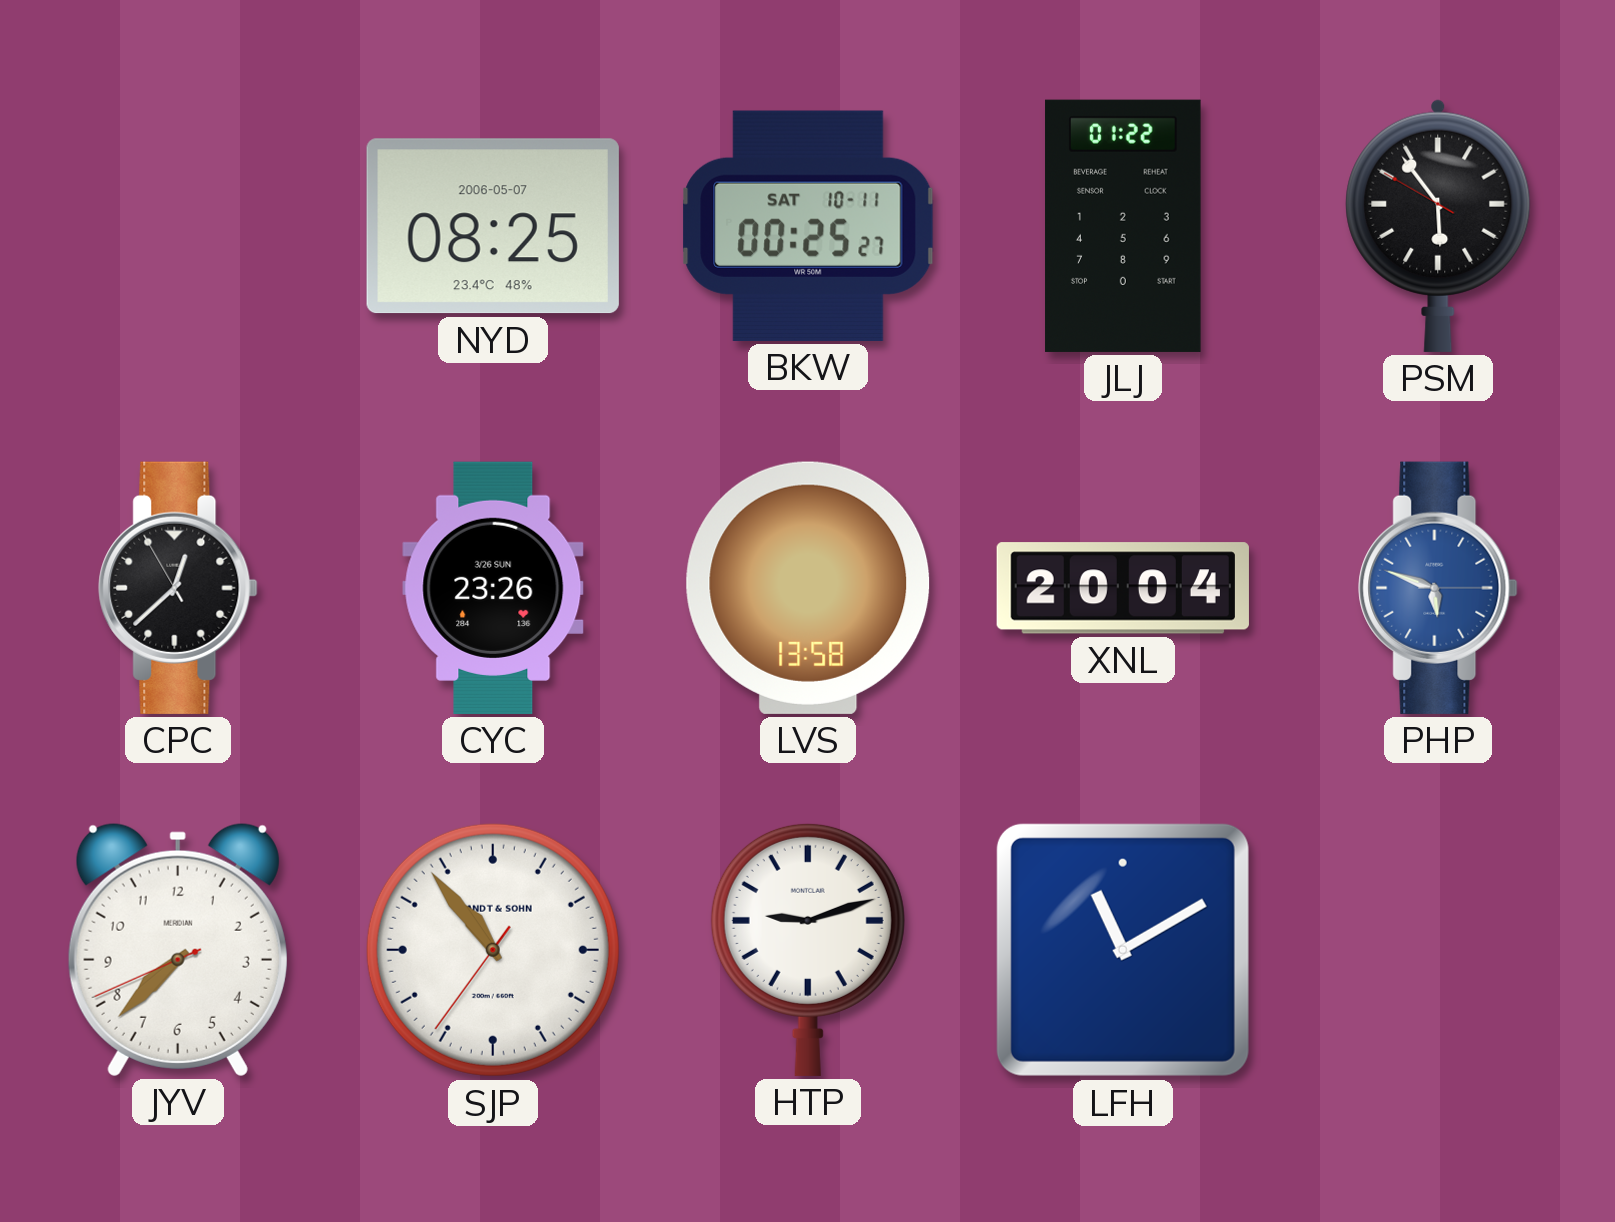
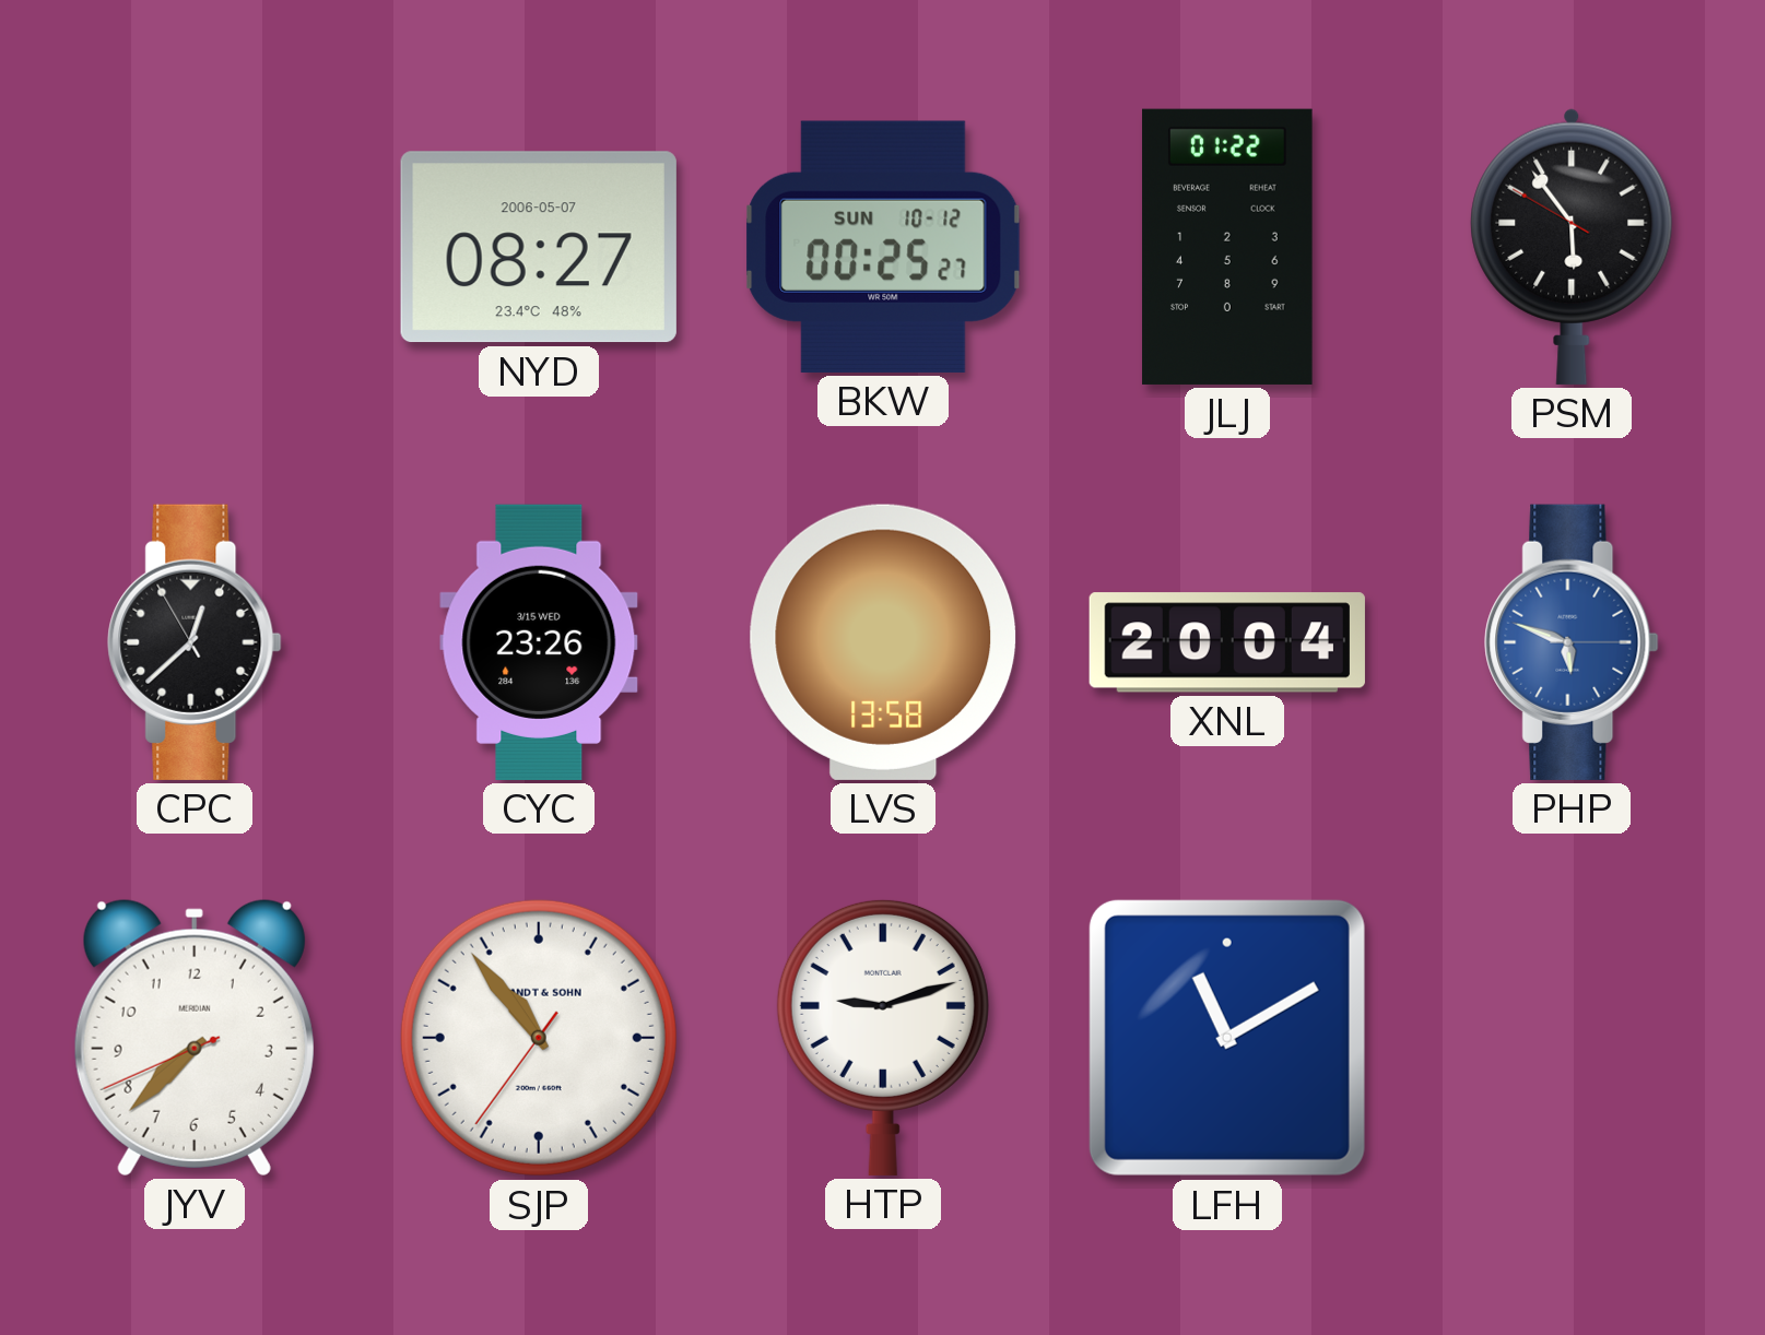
NYD: 08:25 -> 08:27 (539, 247)
BKW date: SAT 10-11 -> SUN 10-12 (883, 247)
CYC date: 3/26 SUN -> 3/15 WED (539, 642)
